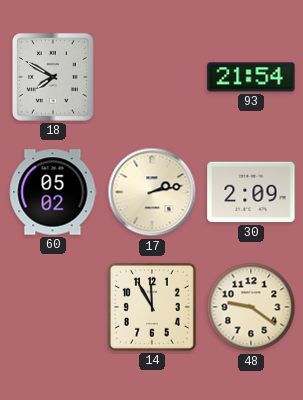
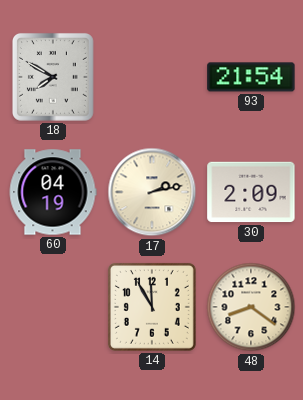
60: 05:02 -> 04:19 (53, 192)
48: 9:21 -> 8:21 (251, 307)
